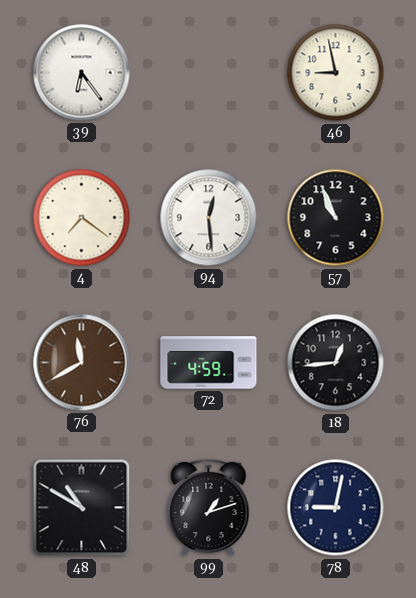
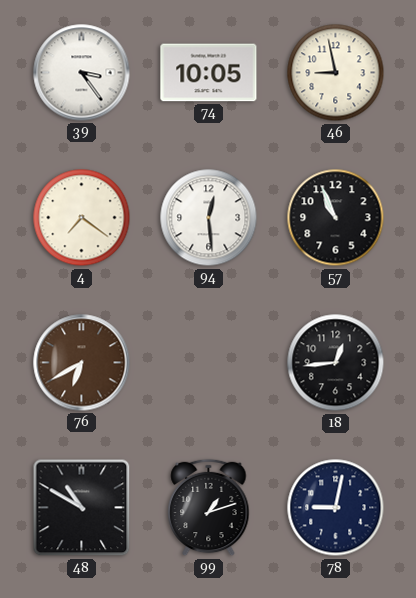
39: 6:24 -> 3:24 (82, 73)
74: none -> 10:05 (209, 73)
76: 11:40 -> 6:40 (82, 363)
72: 4:59 -> none (209, 363)
